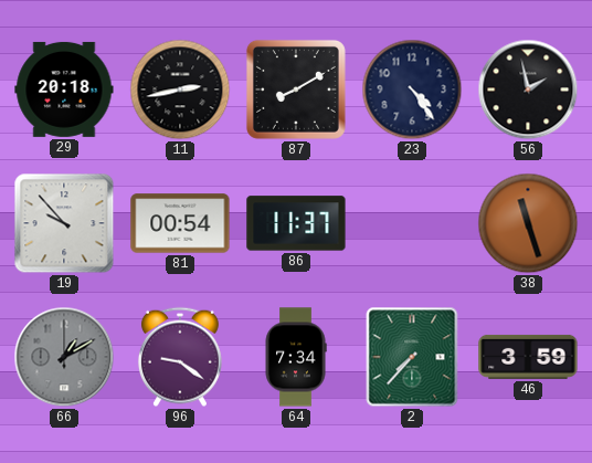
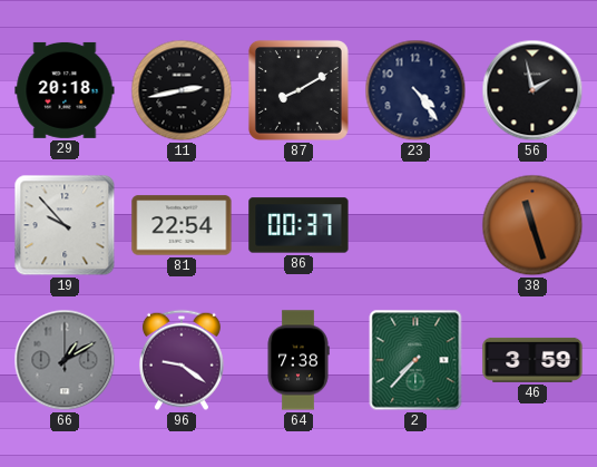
81: 00:54 -> 22:54 (182, 225)
86: 11:37 -> 00:37 (298, 225)
64: 7:34 -> 7:38 (298, 360)
